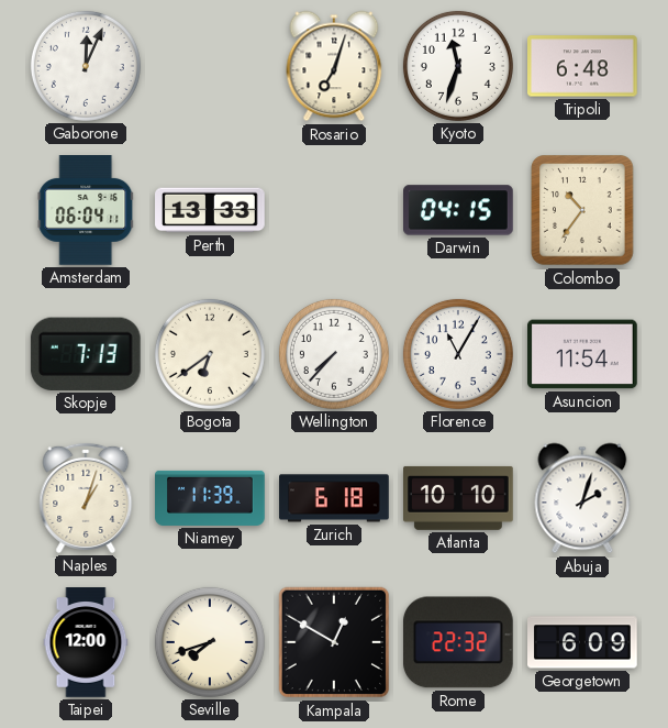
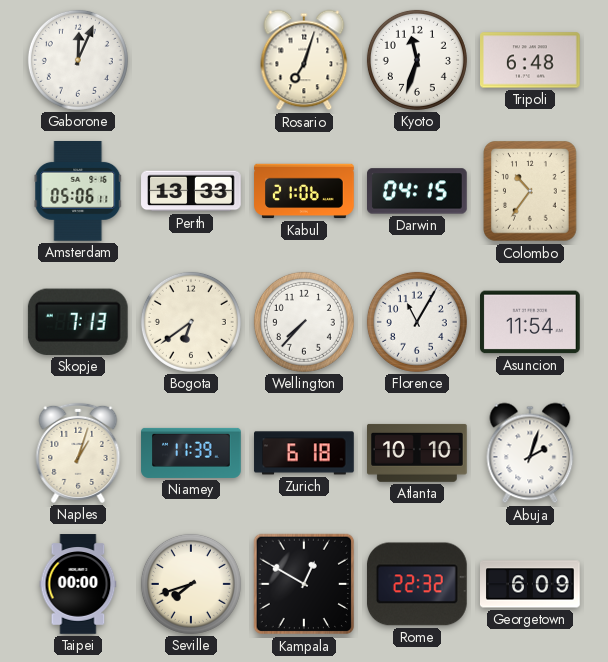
Amsterdam: 06:04 -> 05:06 (78, 192)
Kabul: none -> 21:06 (304, 191)
Taipei: 12:00 -> 00:00 (78, 584)
